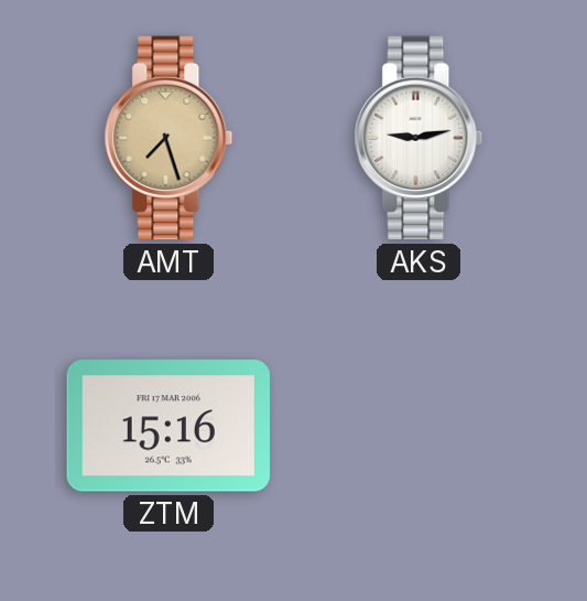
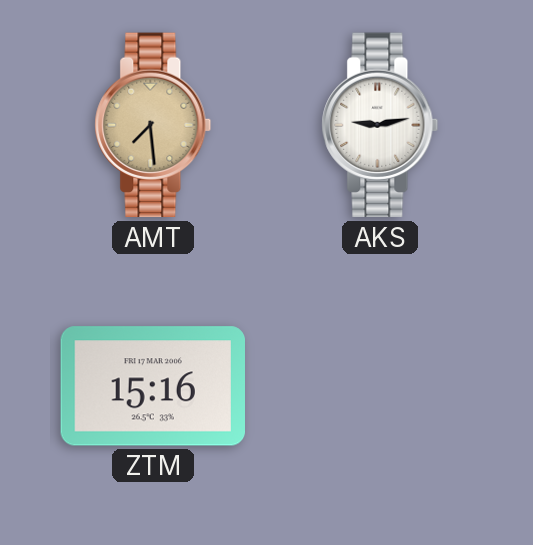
AMT: 7:27 -> 7:29 (153, 125)
